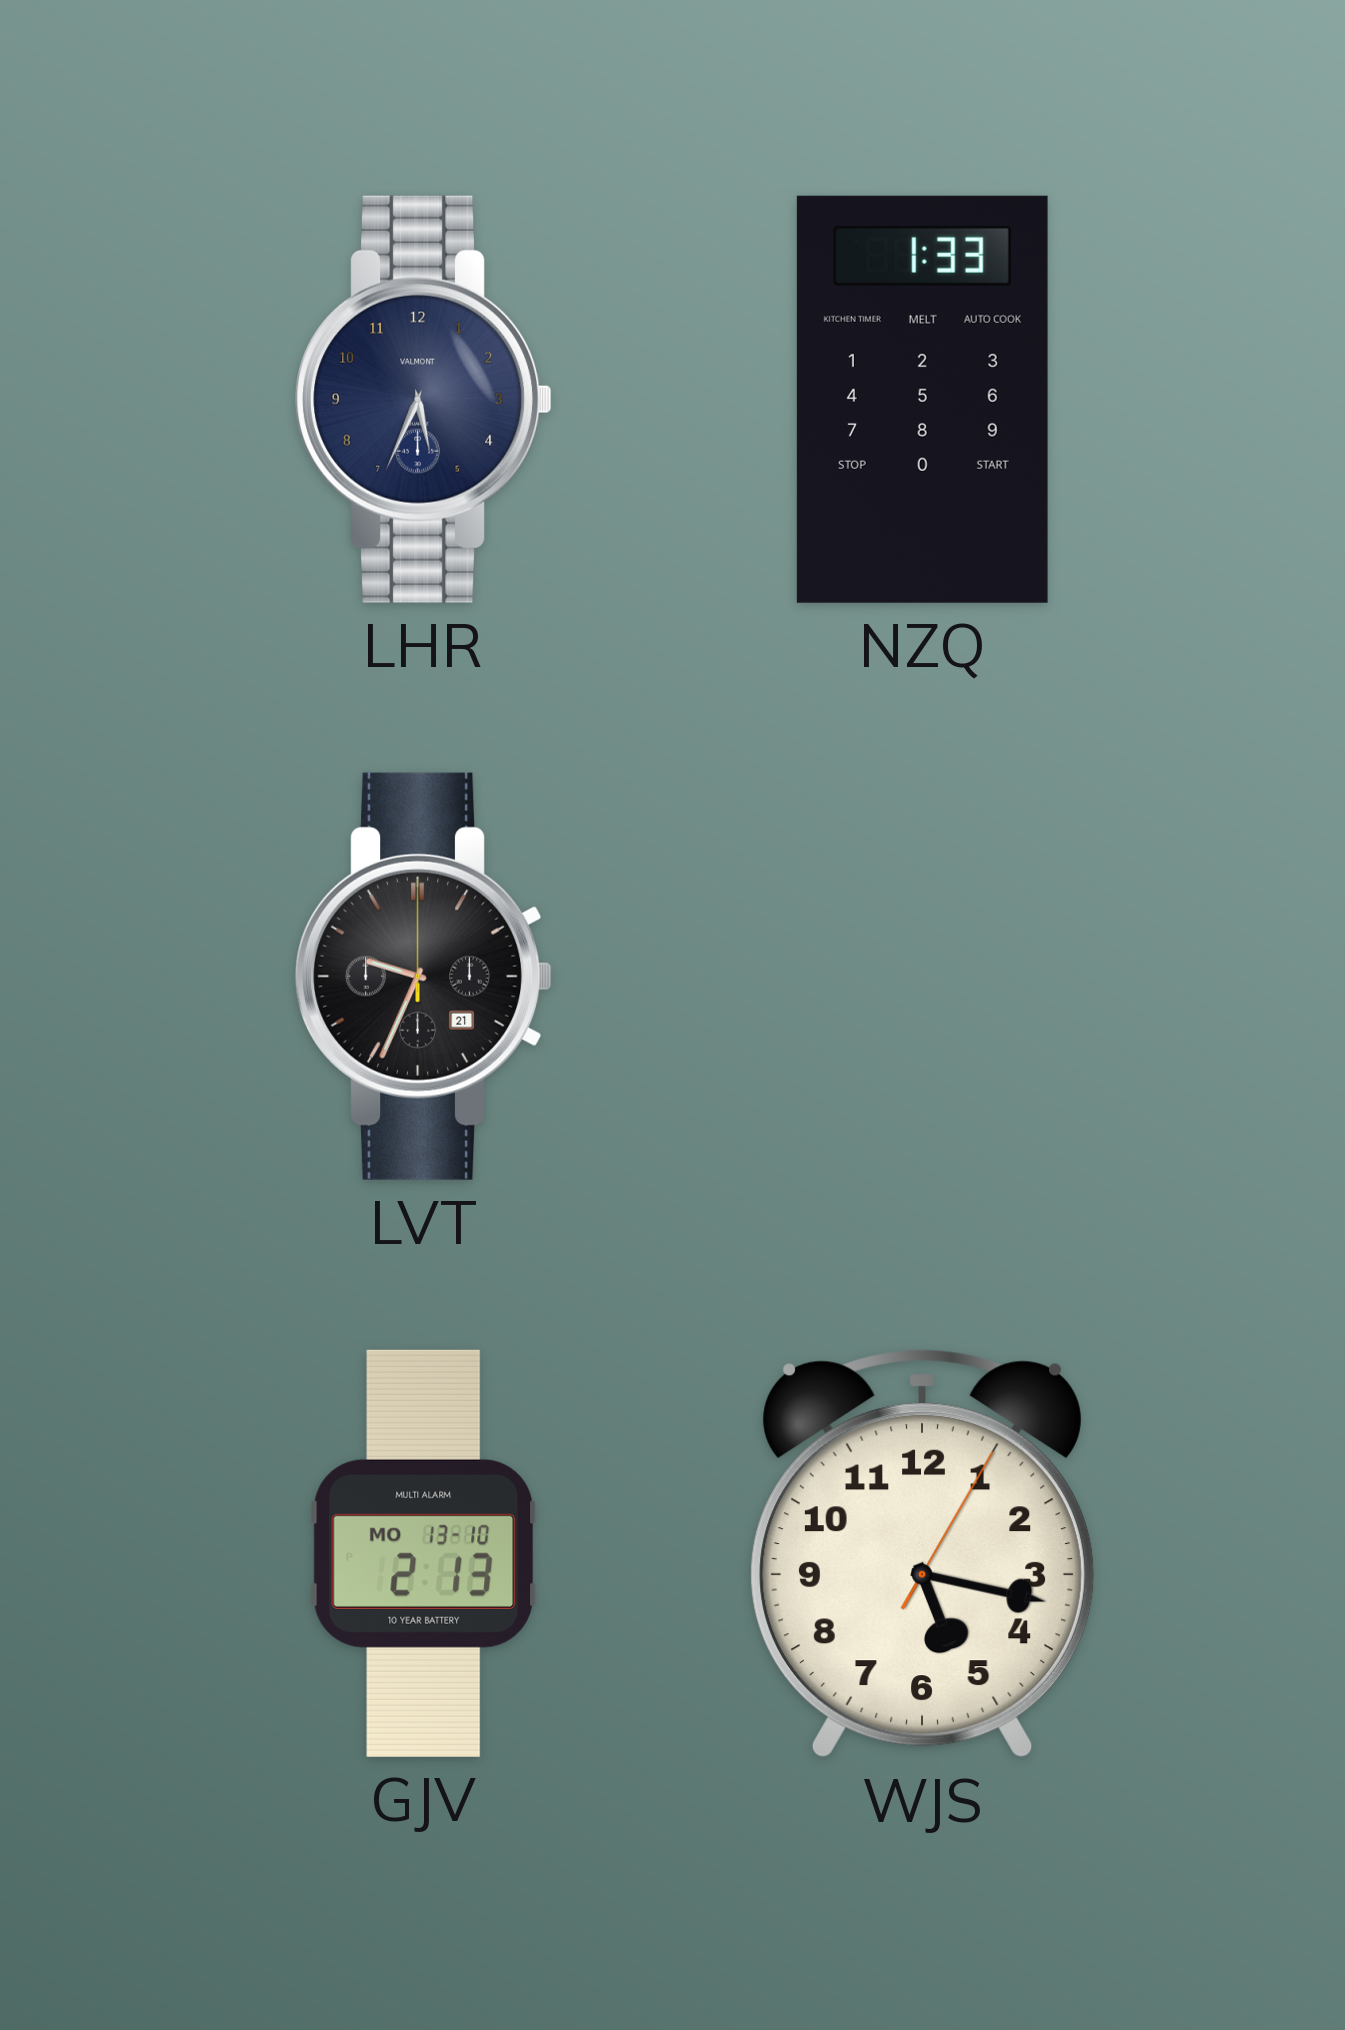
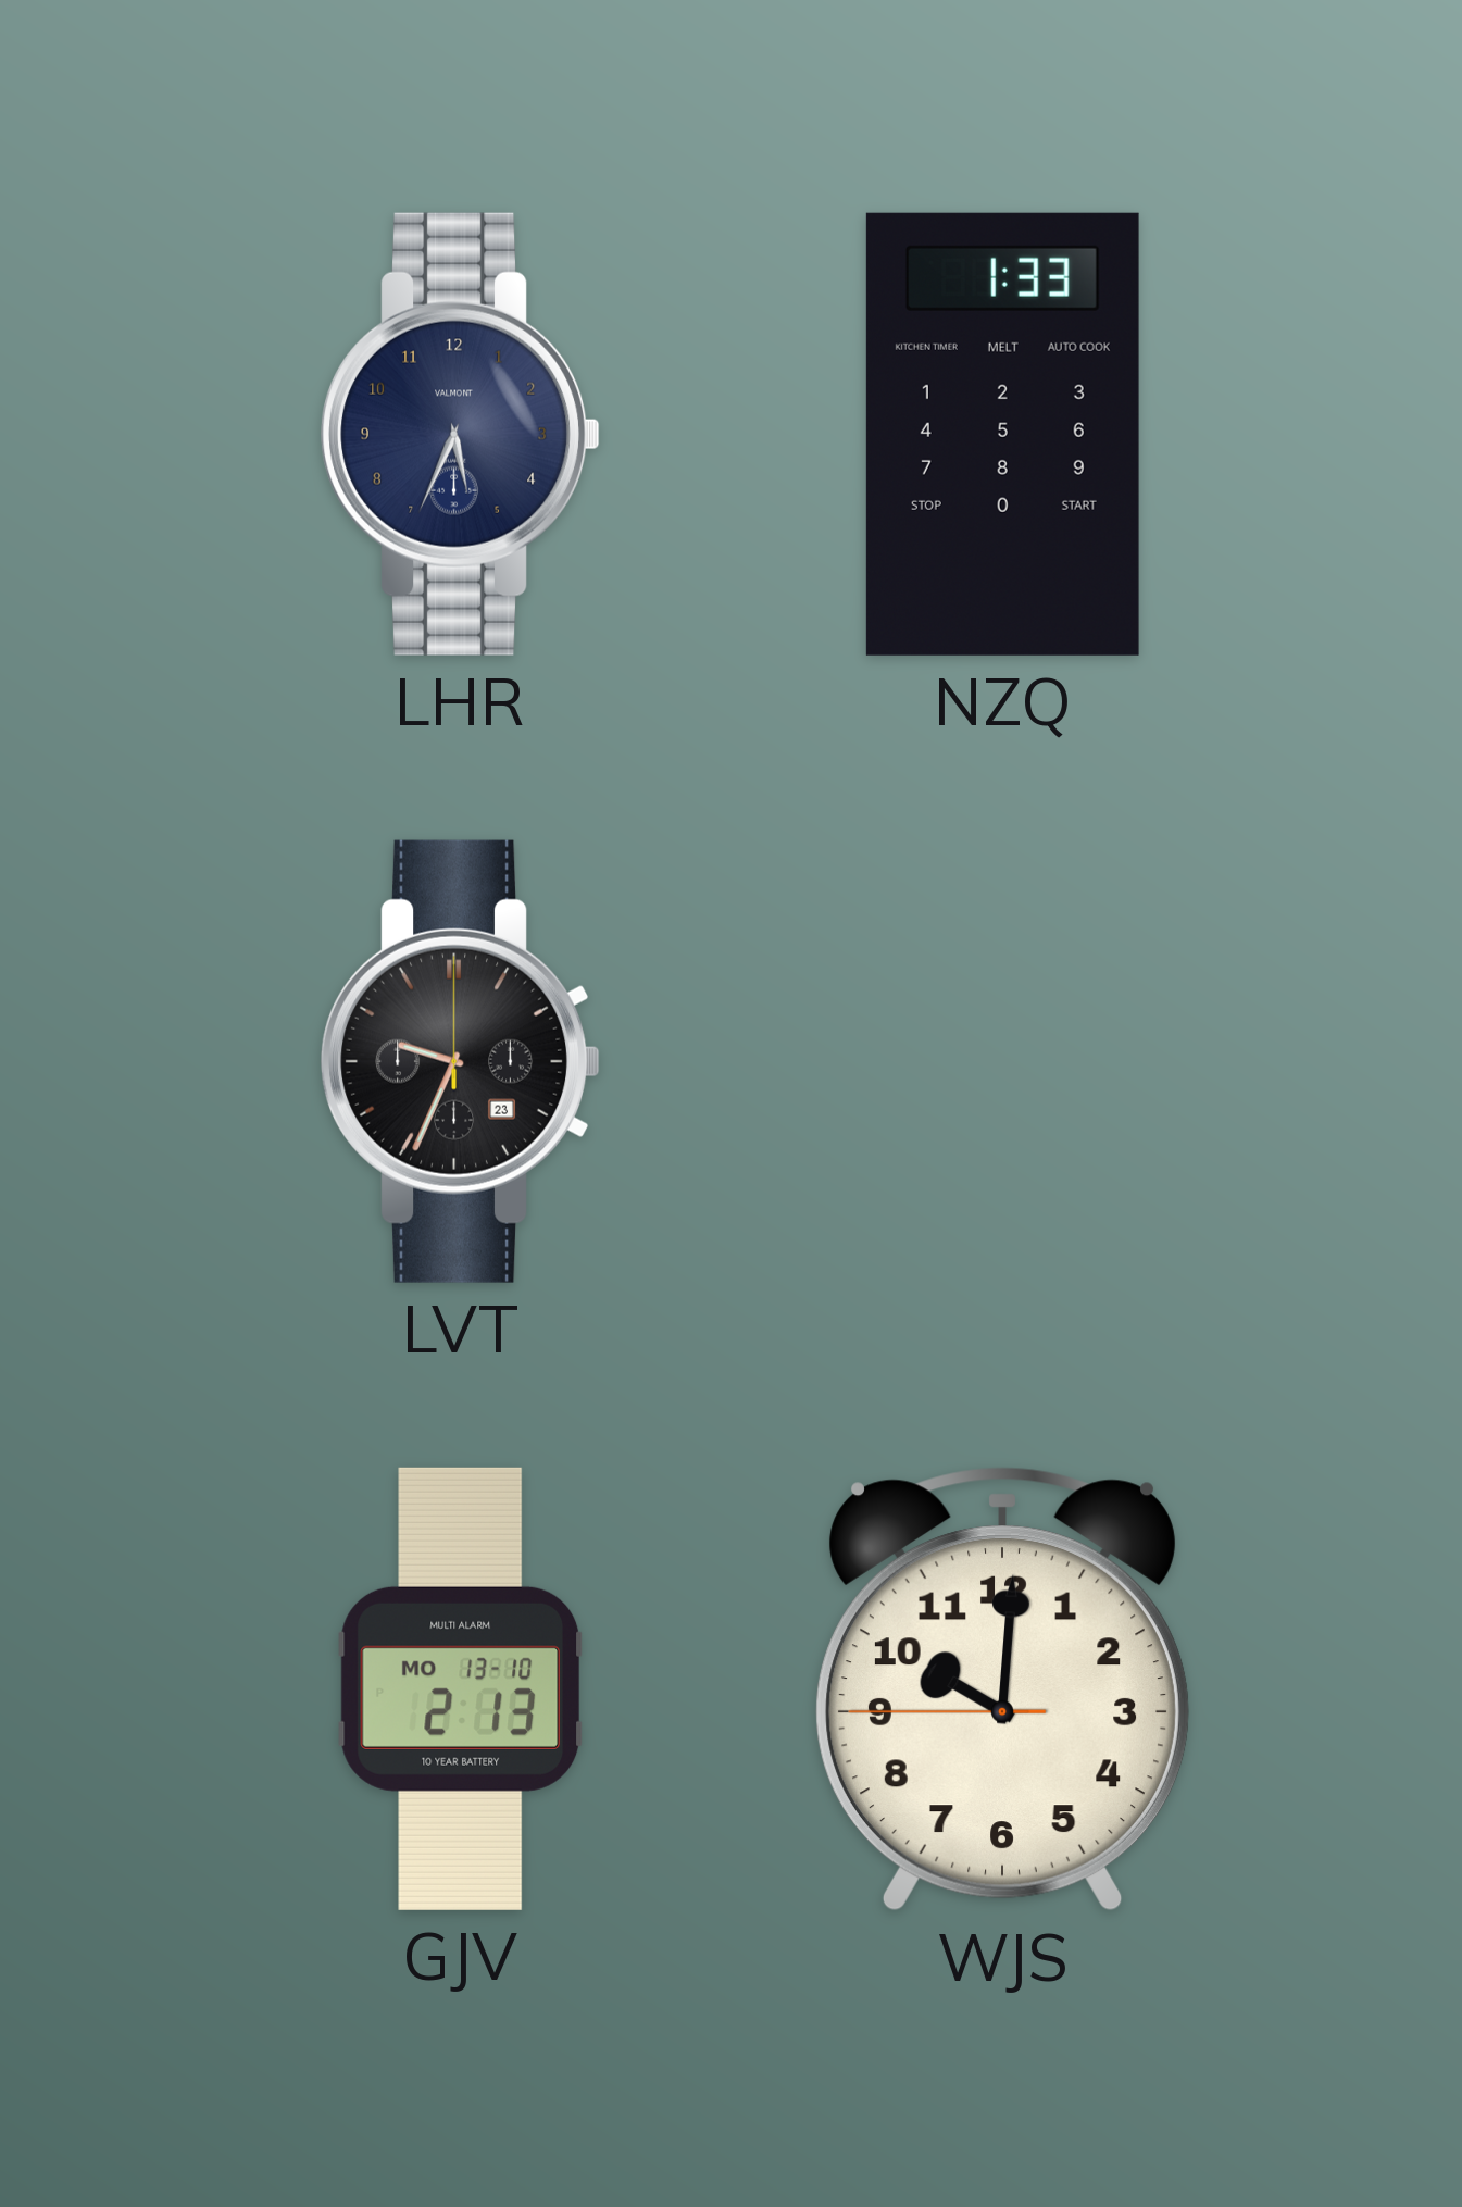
LVT date: 21 -> 23 (461, 1061)
WJS: 5:17 -> 10:00 (1002, 1689)
